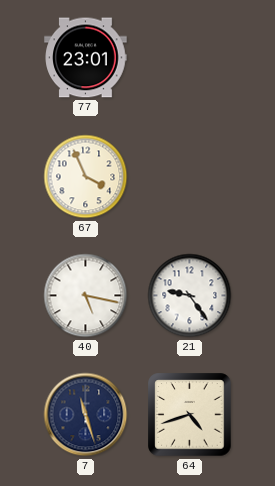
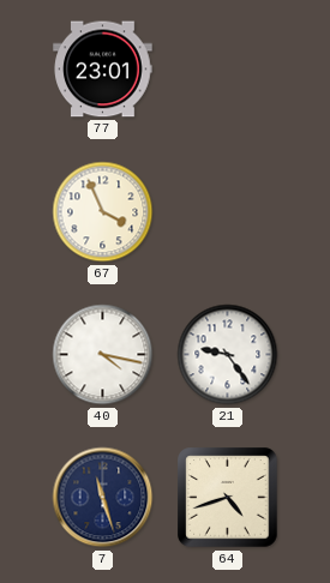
40: 5:17 -> 4:17 (103, 355)
